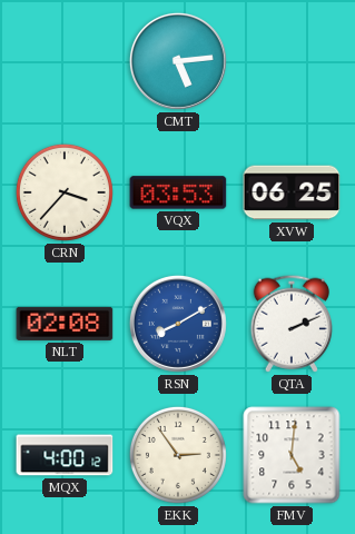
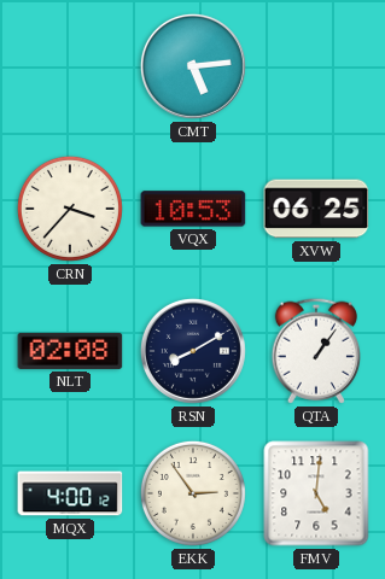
VQX: 03:53 -> 10:53 (193, 209)
RSN dial: blue -> navy (193, 351)
QTA: 2:11 -> 1:06 (315, 351)
